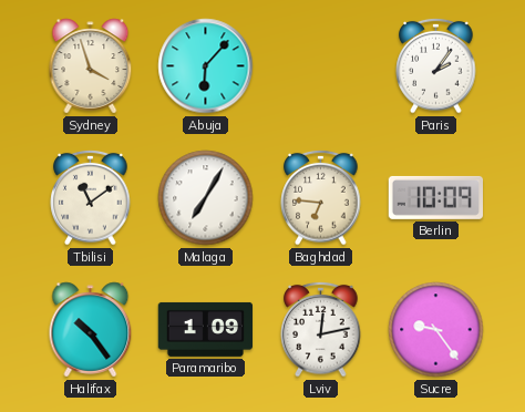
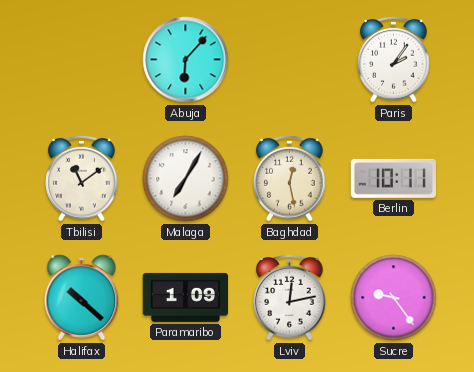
Sydney: 3:57 -> none (91, 66)
Baghdad: 6:46 -> 12:28 (290, 178)
Berlin: 10:09 -> 10:11 (393, 178)
Halifax: 10:24 -> 10:22 (82, 298)
